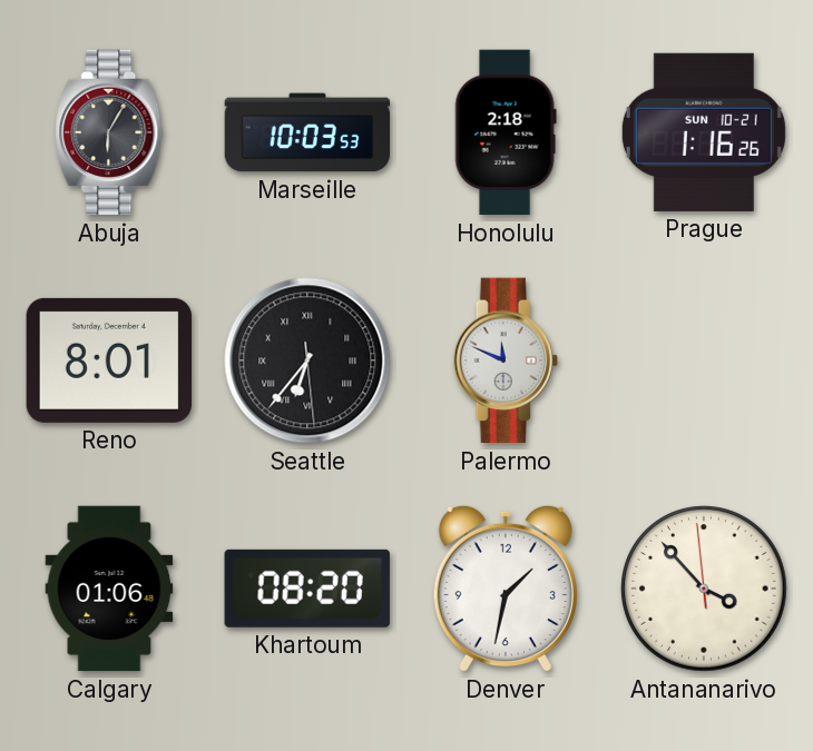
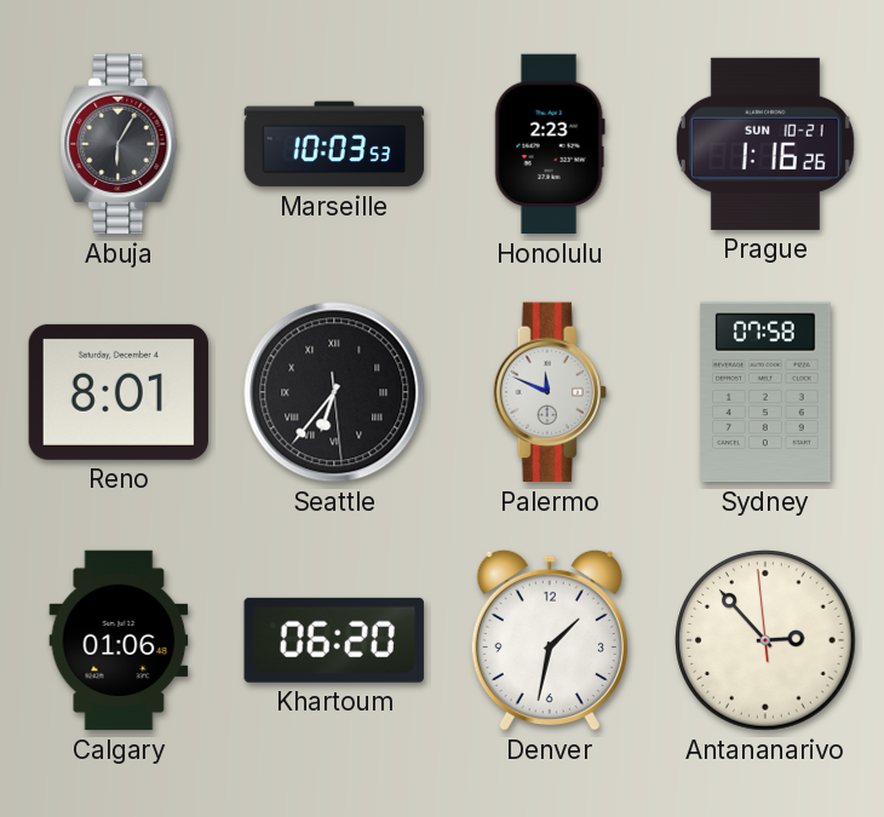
Honolulu: 2:18 -> 2:23 (550, 144)
Sydney: none -> 07:58 (765, 392)
Khartoum: 08:20 -> 06:20 (334, 640)
Antananarivo: 3:52 -> 2:52 (765, 640)
